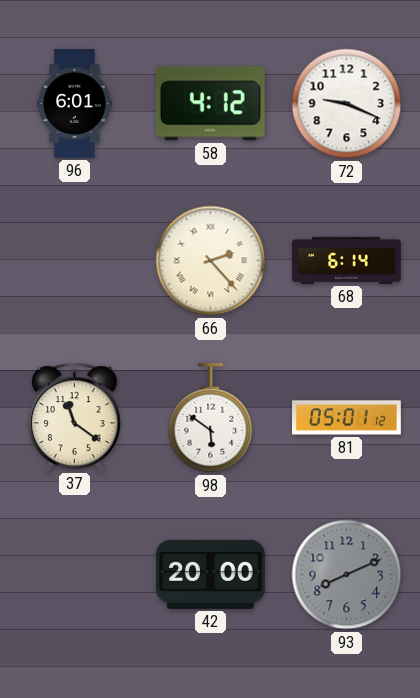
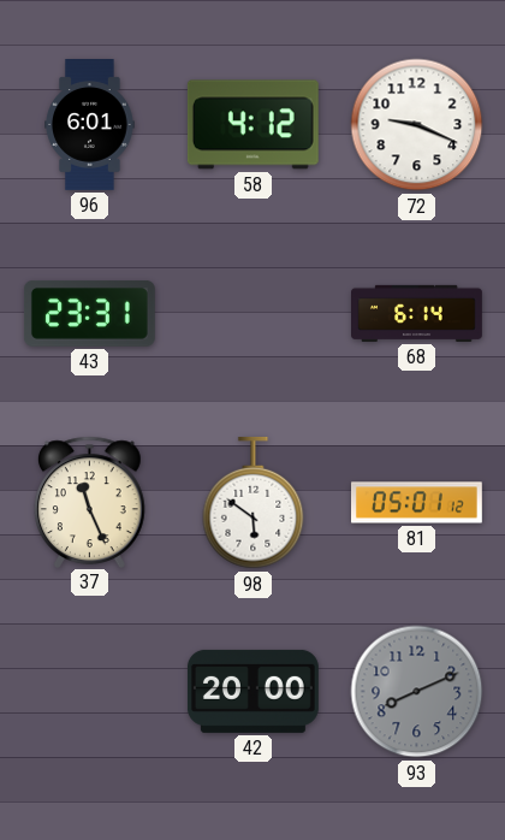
43: none -> 23:31 (89, 314)
66: 2:23 -> none (211, 261)
37: 11:21 -> 11:26 (90, 502)
